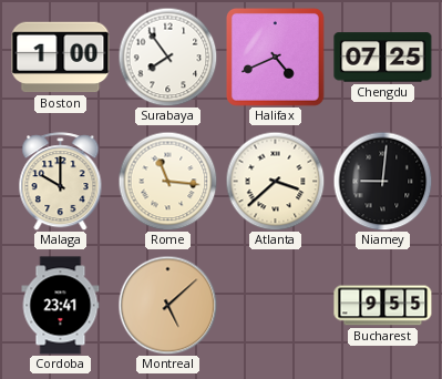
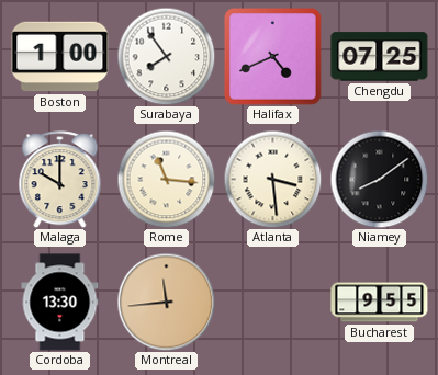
Atlanta: 3:38 -> 3:29 (272, 179)
Niamey: 9:01 -> 8:09 (379, 179)
Cordoba: 23:41 -> 13:30 (60, 303)
Montreal: 5:08 -> 11:44 (166, 302)
